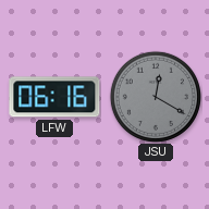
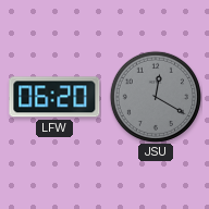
LFW: 06:16 -> 06:20 (54, 97)
